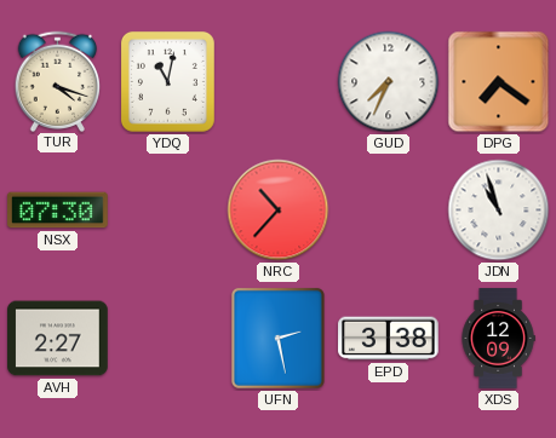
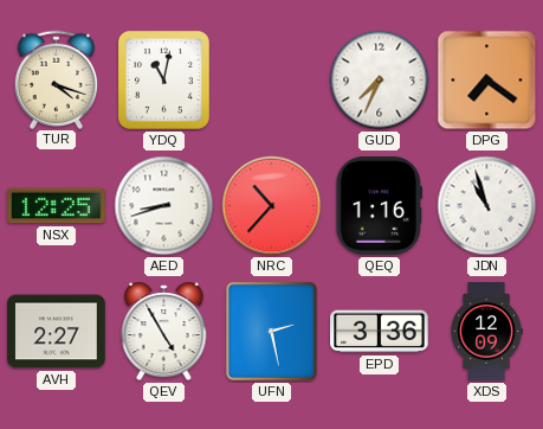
NSX: 07:30 -> 12:25 (57, 206)
AED: none -> 8:42 (164, 206)
QEQ: none -> 1:16 (379, 206)
QEV: none -> 4:55 (164, 333)
EPD: 3:38 -> 3:36 (380, 332)
